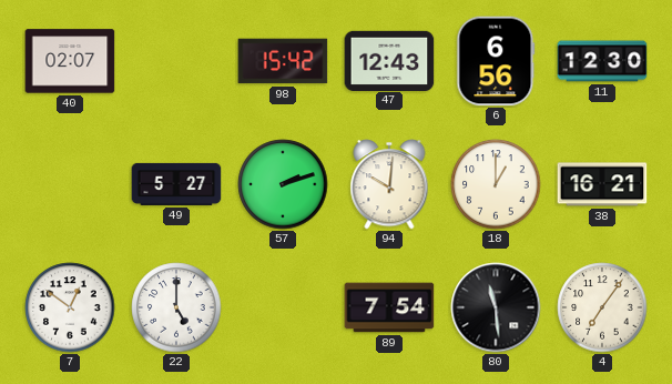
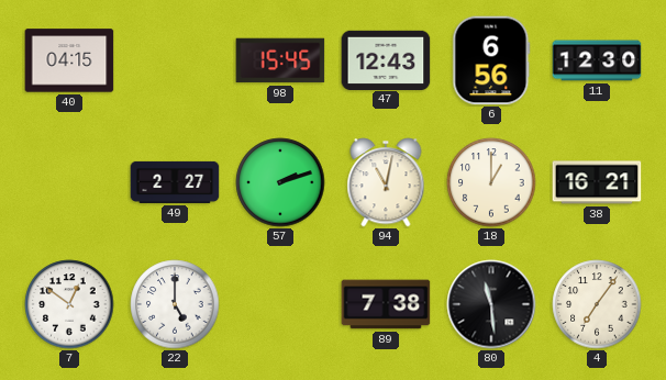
40: 02:07 -> 04:15 (69, 60)
98: 15:42 -> 15:45 (280, 60)
49: 5:27 -> 2:27 (175, 182)
94: 10:01 -> 11:02 (386, 182)
89: 7:54 -> 7:38 (386, 304)
